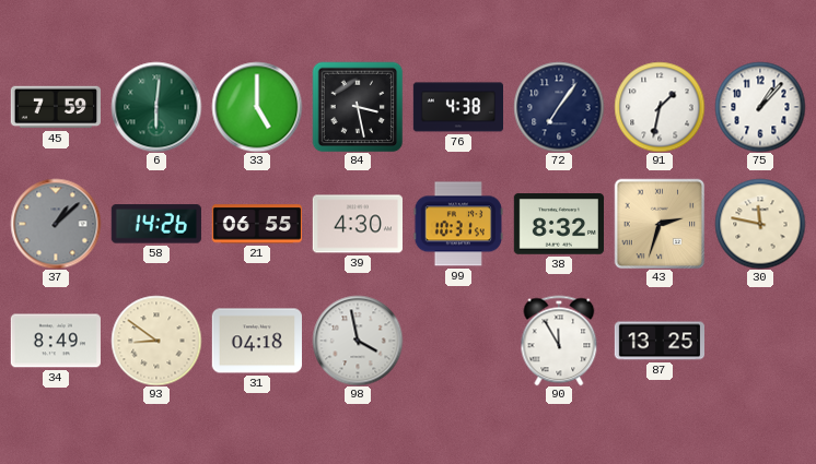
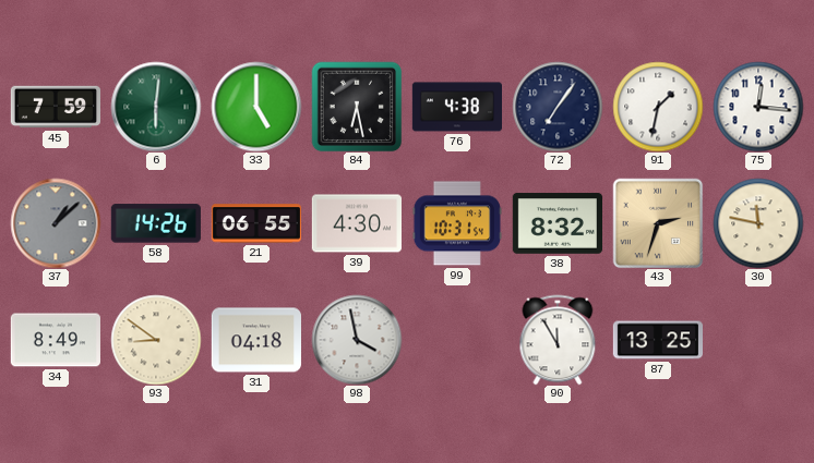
84: 3:28 -> 6:28 (357, 107)
75: 1:07 -> 12:16 (758, 107)
